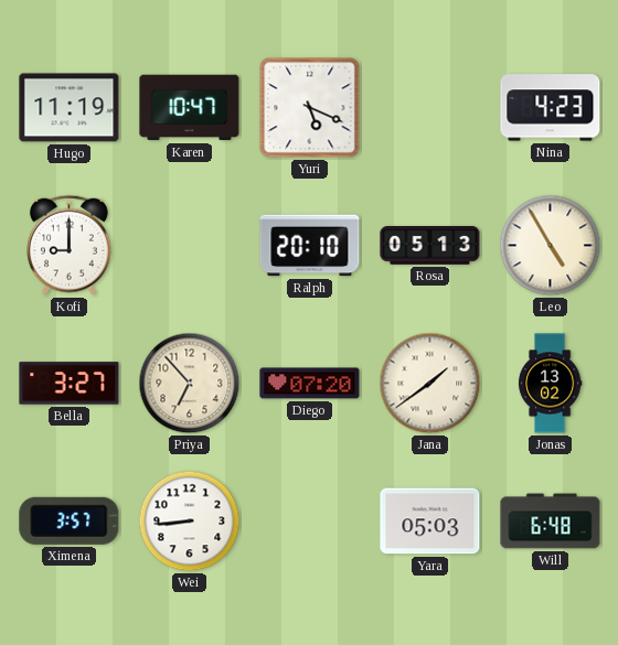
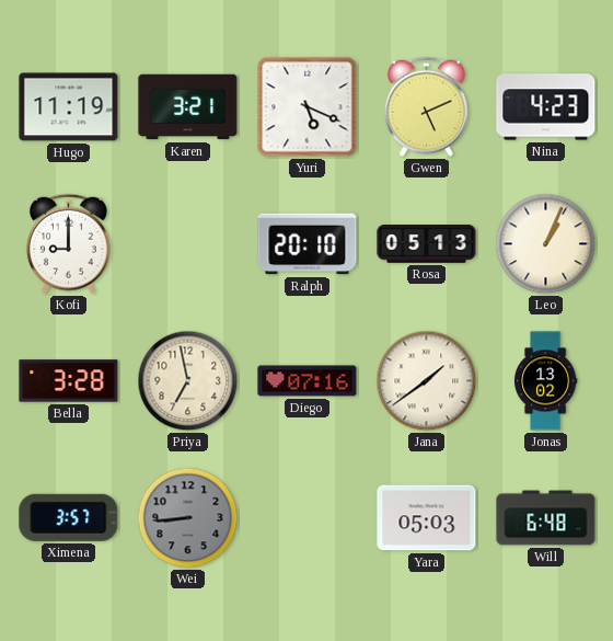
Karen: 10:47 -> 3:21 (188, 107)
Gwen: none -> 5:11 (427, 106)
Leo: 4:55 -> 1:04 (546, 244)
Bella: 3:27 -> 3:28 (69, 381)
Priya: 6:53 -> 6:58 (188, 381)
Diego: 07:20 -> 07:16 (308, 381)
Wei dial: white -> grey (188, 518)
